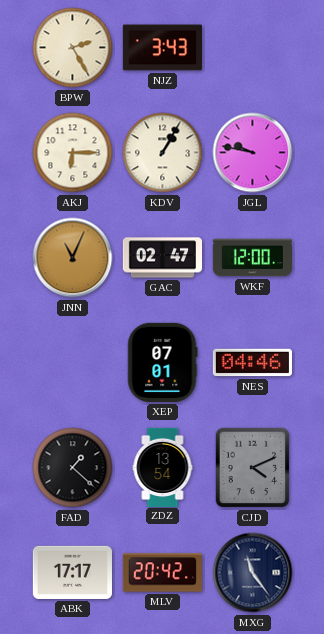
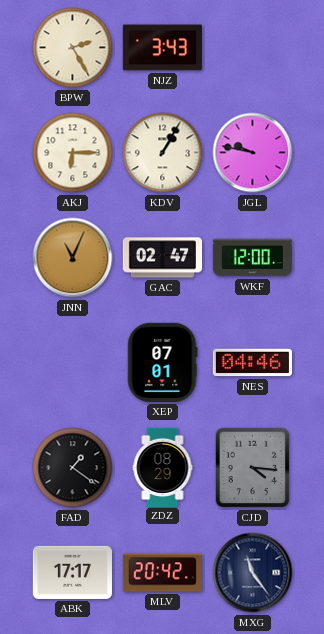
FAD: 1:22 -> 1:21 (73, 468)
ZDZ: 13:54 -> 08:29 (163, 467)
CJD: 4:11 -> 4:16 (253, 468)
